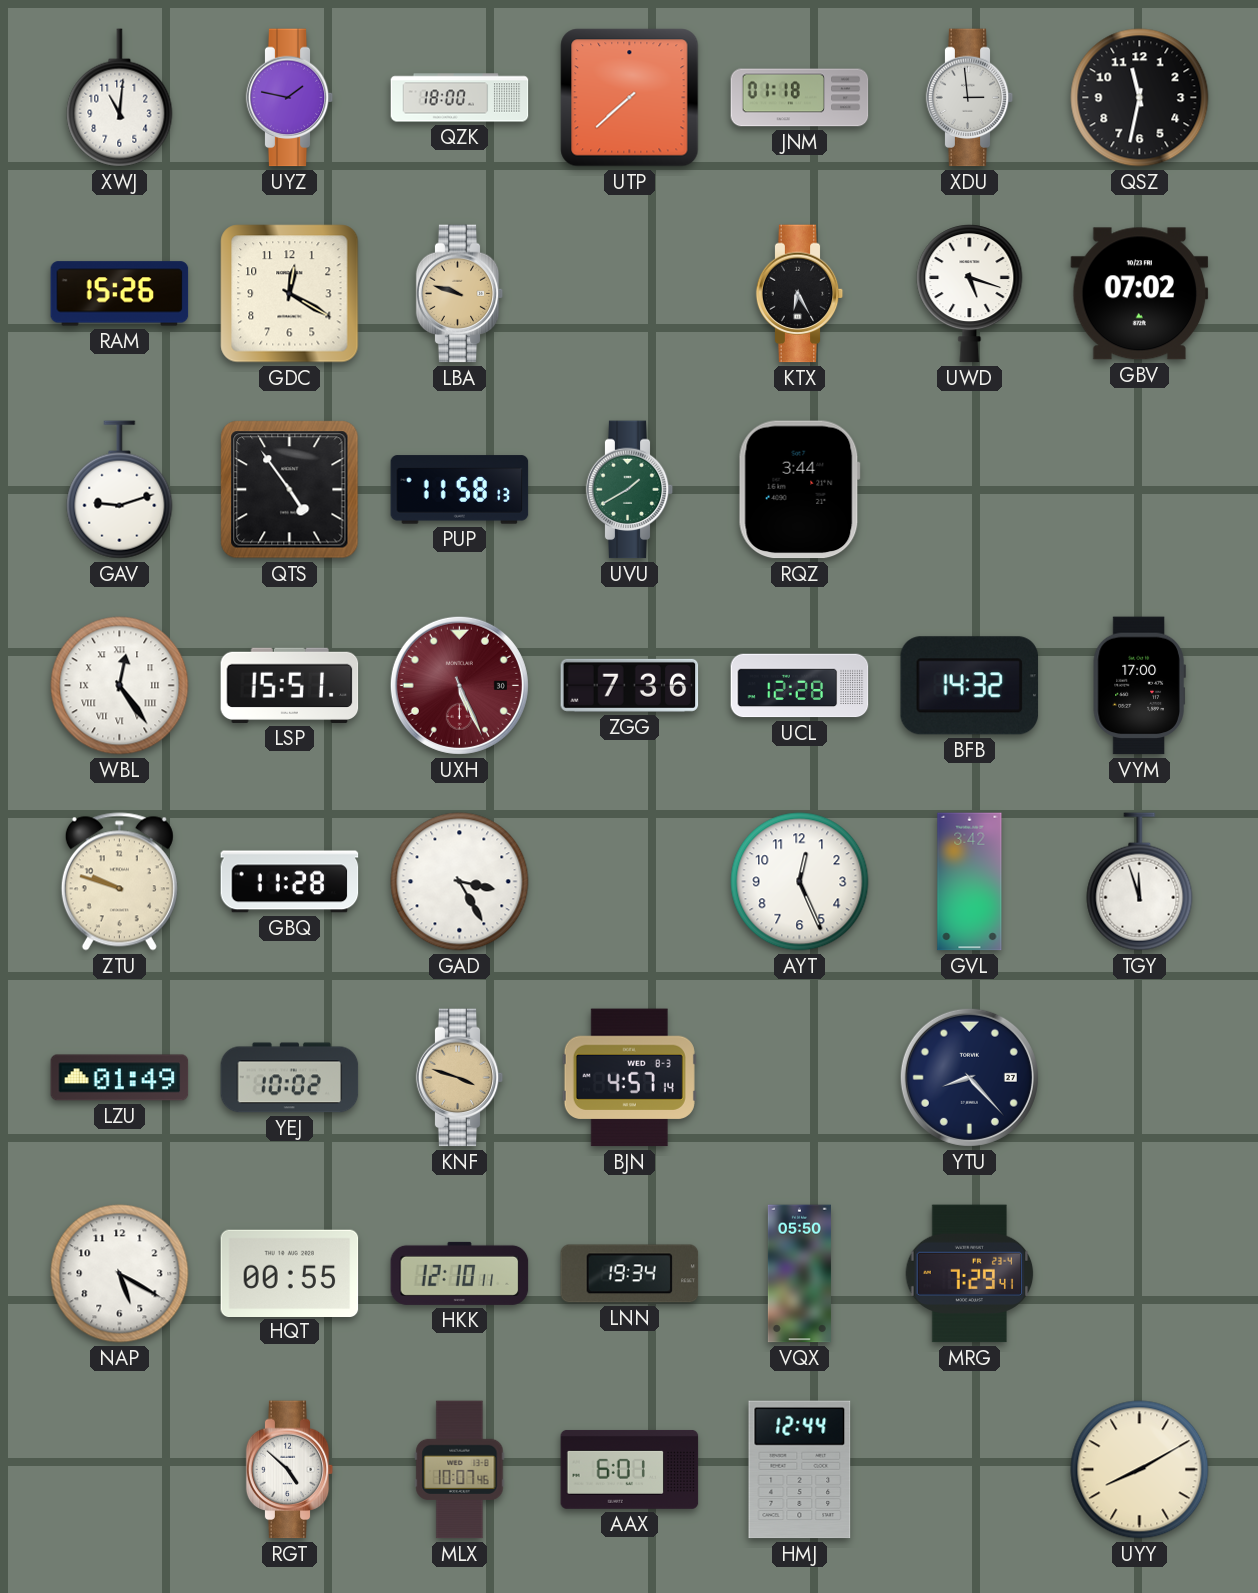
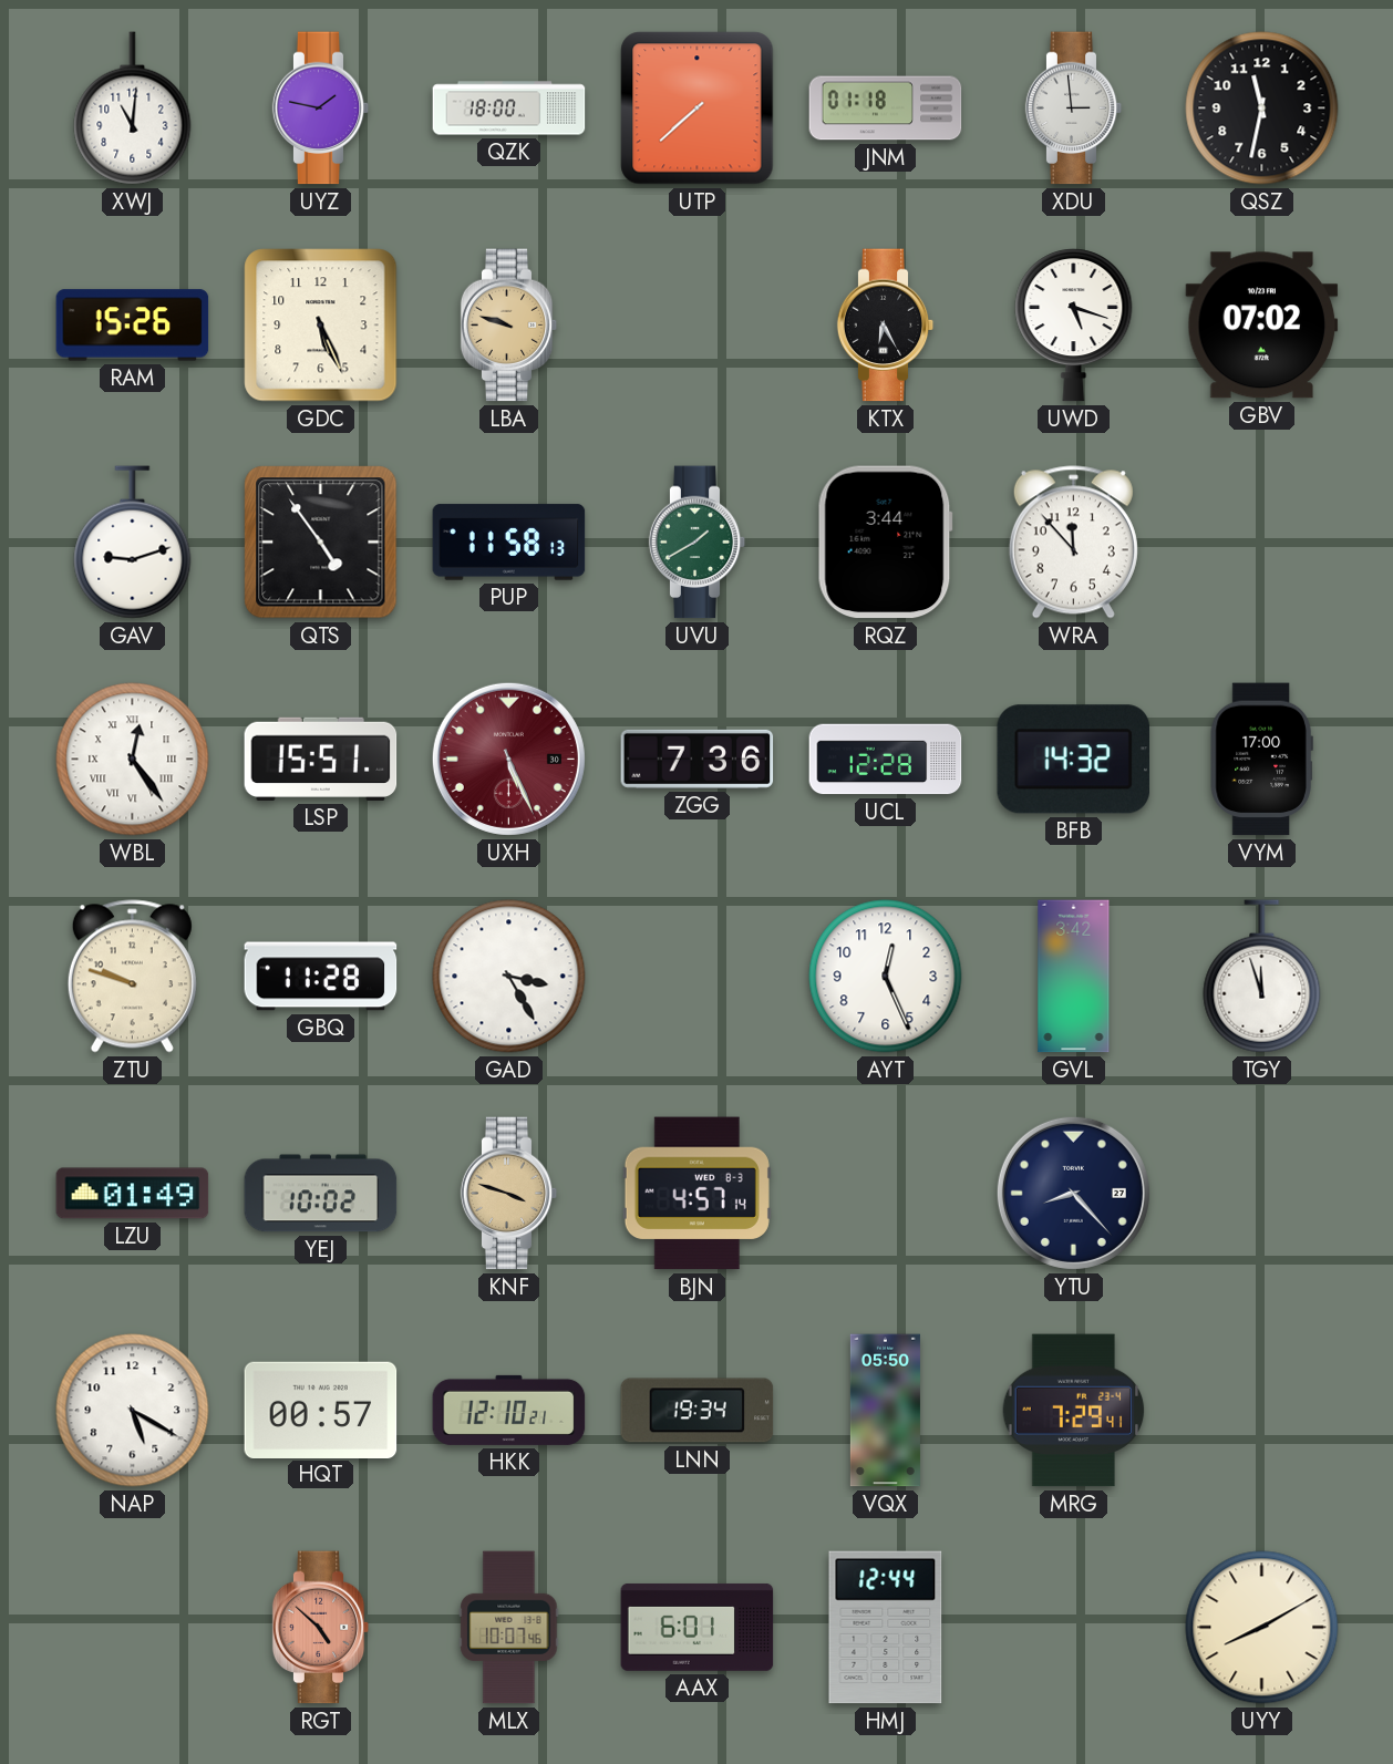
GDC: 12:20 -> 5:26 (321, 326)
WRA: none -> 11:53 (1073, 543)
HQT: 00:55 -> 00:57 (321, 1410)
HKK: 12:10:11 -> 12:10:21 (509, 1410)
RGT dial: white -> salmon (321, 1628)
